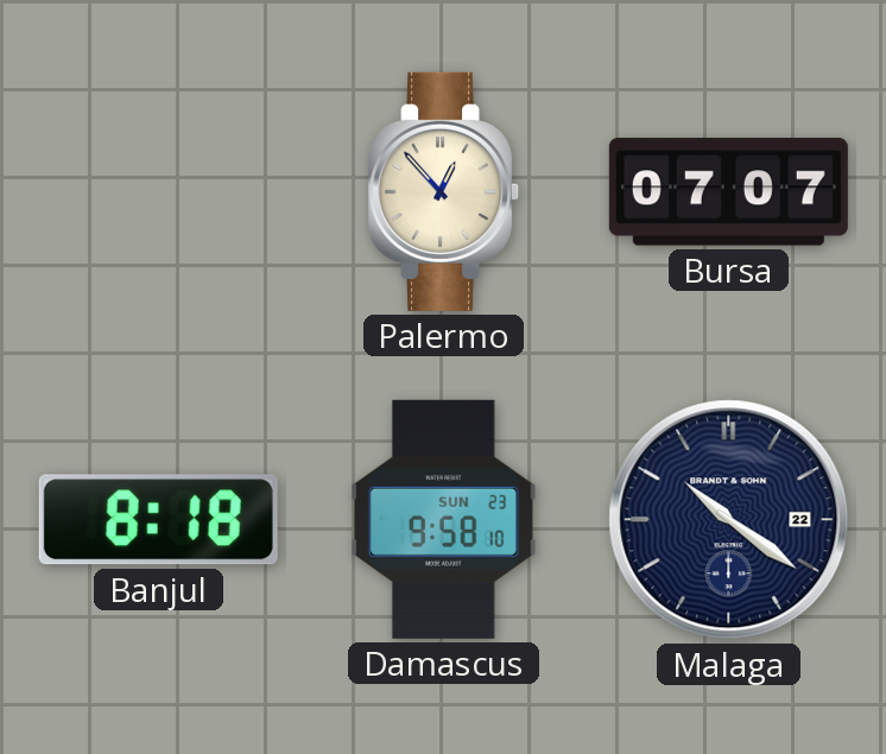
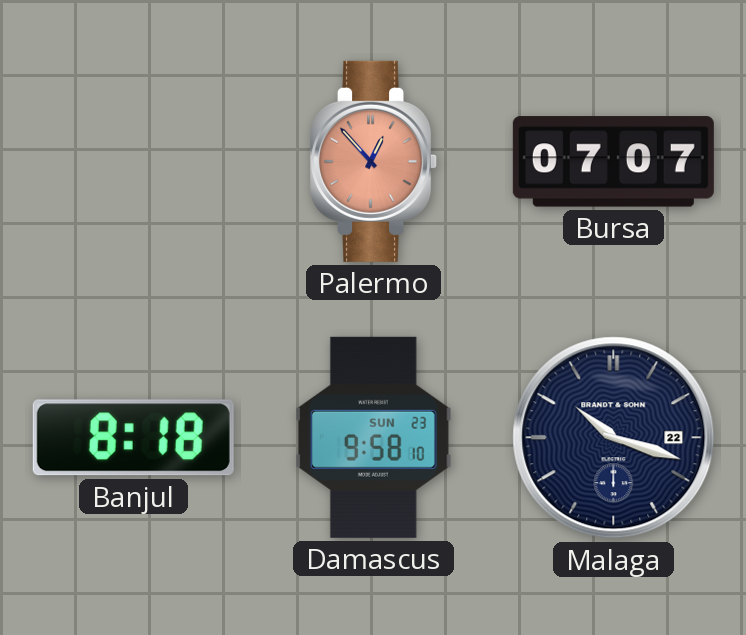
Palermo dial: cream -> salmon (374, 161)
Malaga: 10:21 -> 10:18 (614, 438)
